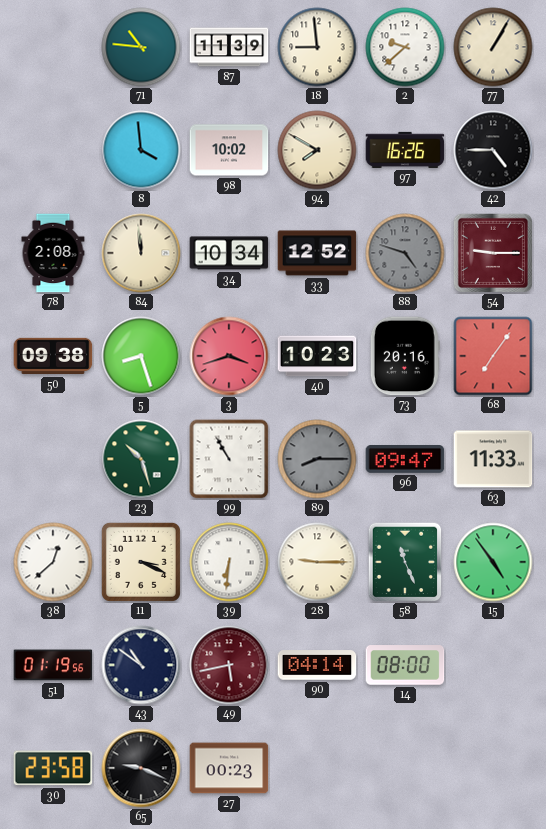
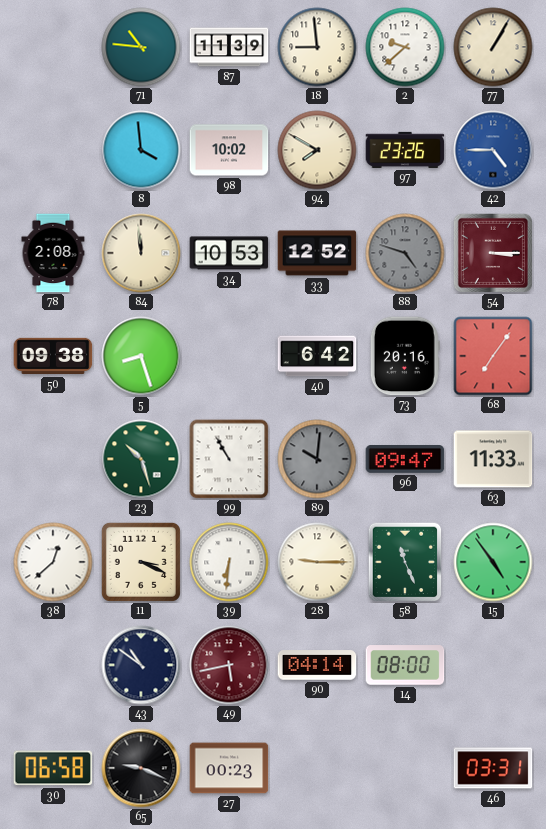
97: 16:26 -> 23:26 (405, 150)
42 dial: black -> blue (493, 150)
34: 10:34 -> 10:53 (229, 253)
54: 9:15 -> 3:15 (493, 253)
3: 3:42 -> none (229, 356)
40: 10:23 -> 6:42 (317, 356)
89: 8:15 -> 10:01 (317, 459)
51: 01:19 -> none (53, 665)
30: 23:58 -> 06:58 (53, 768)
46: none -> 03:31 (493, 768)
